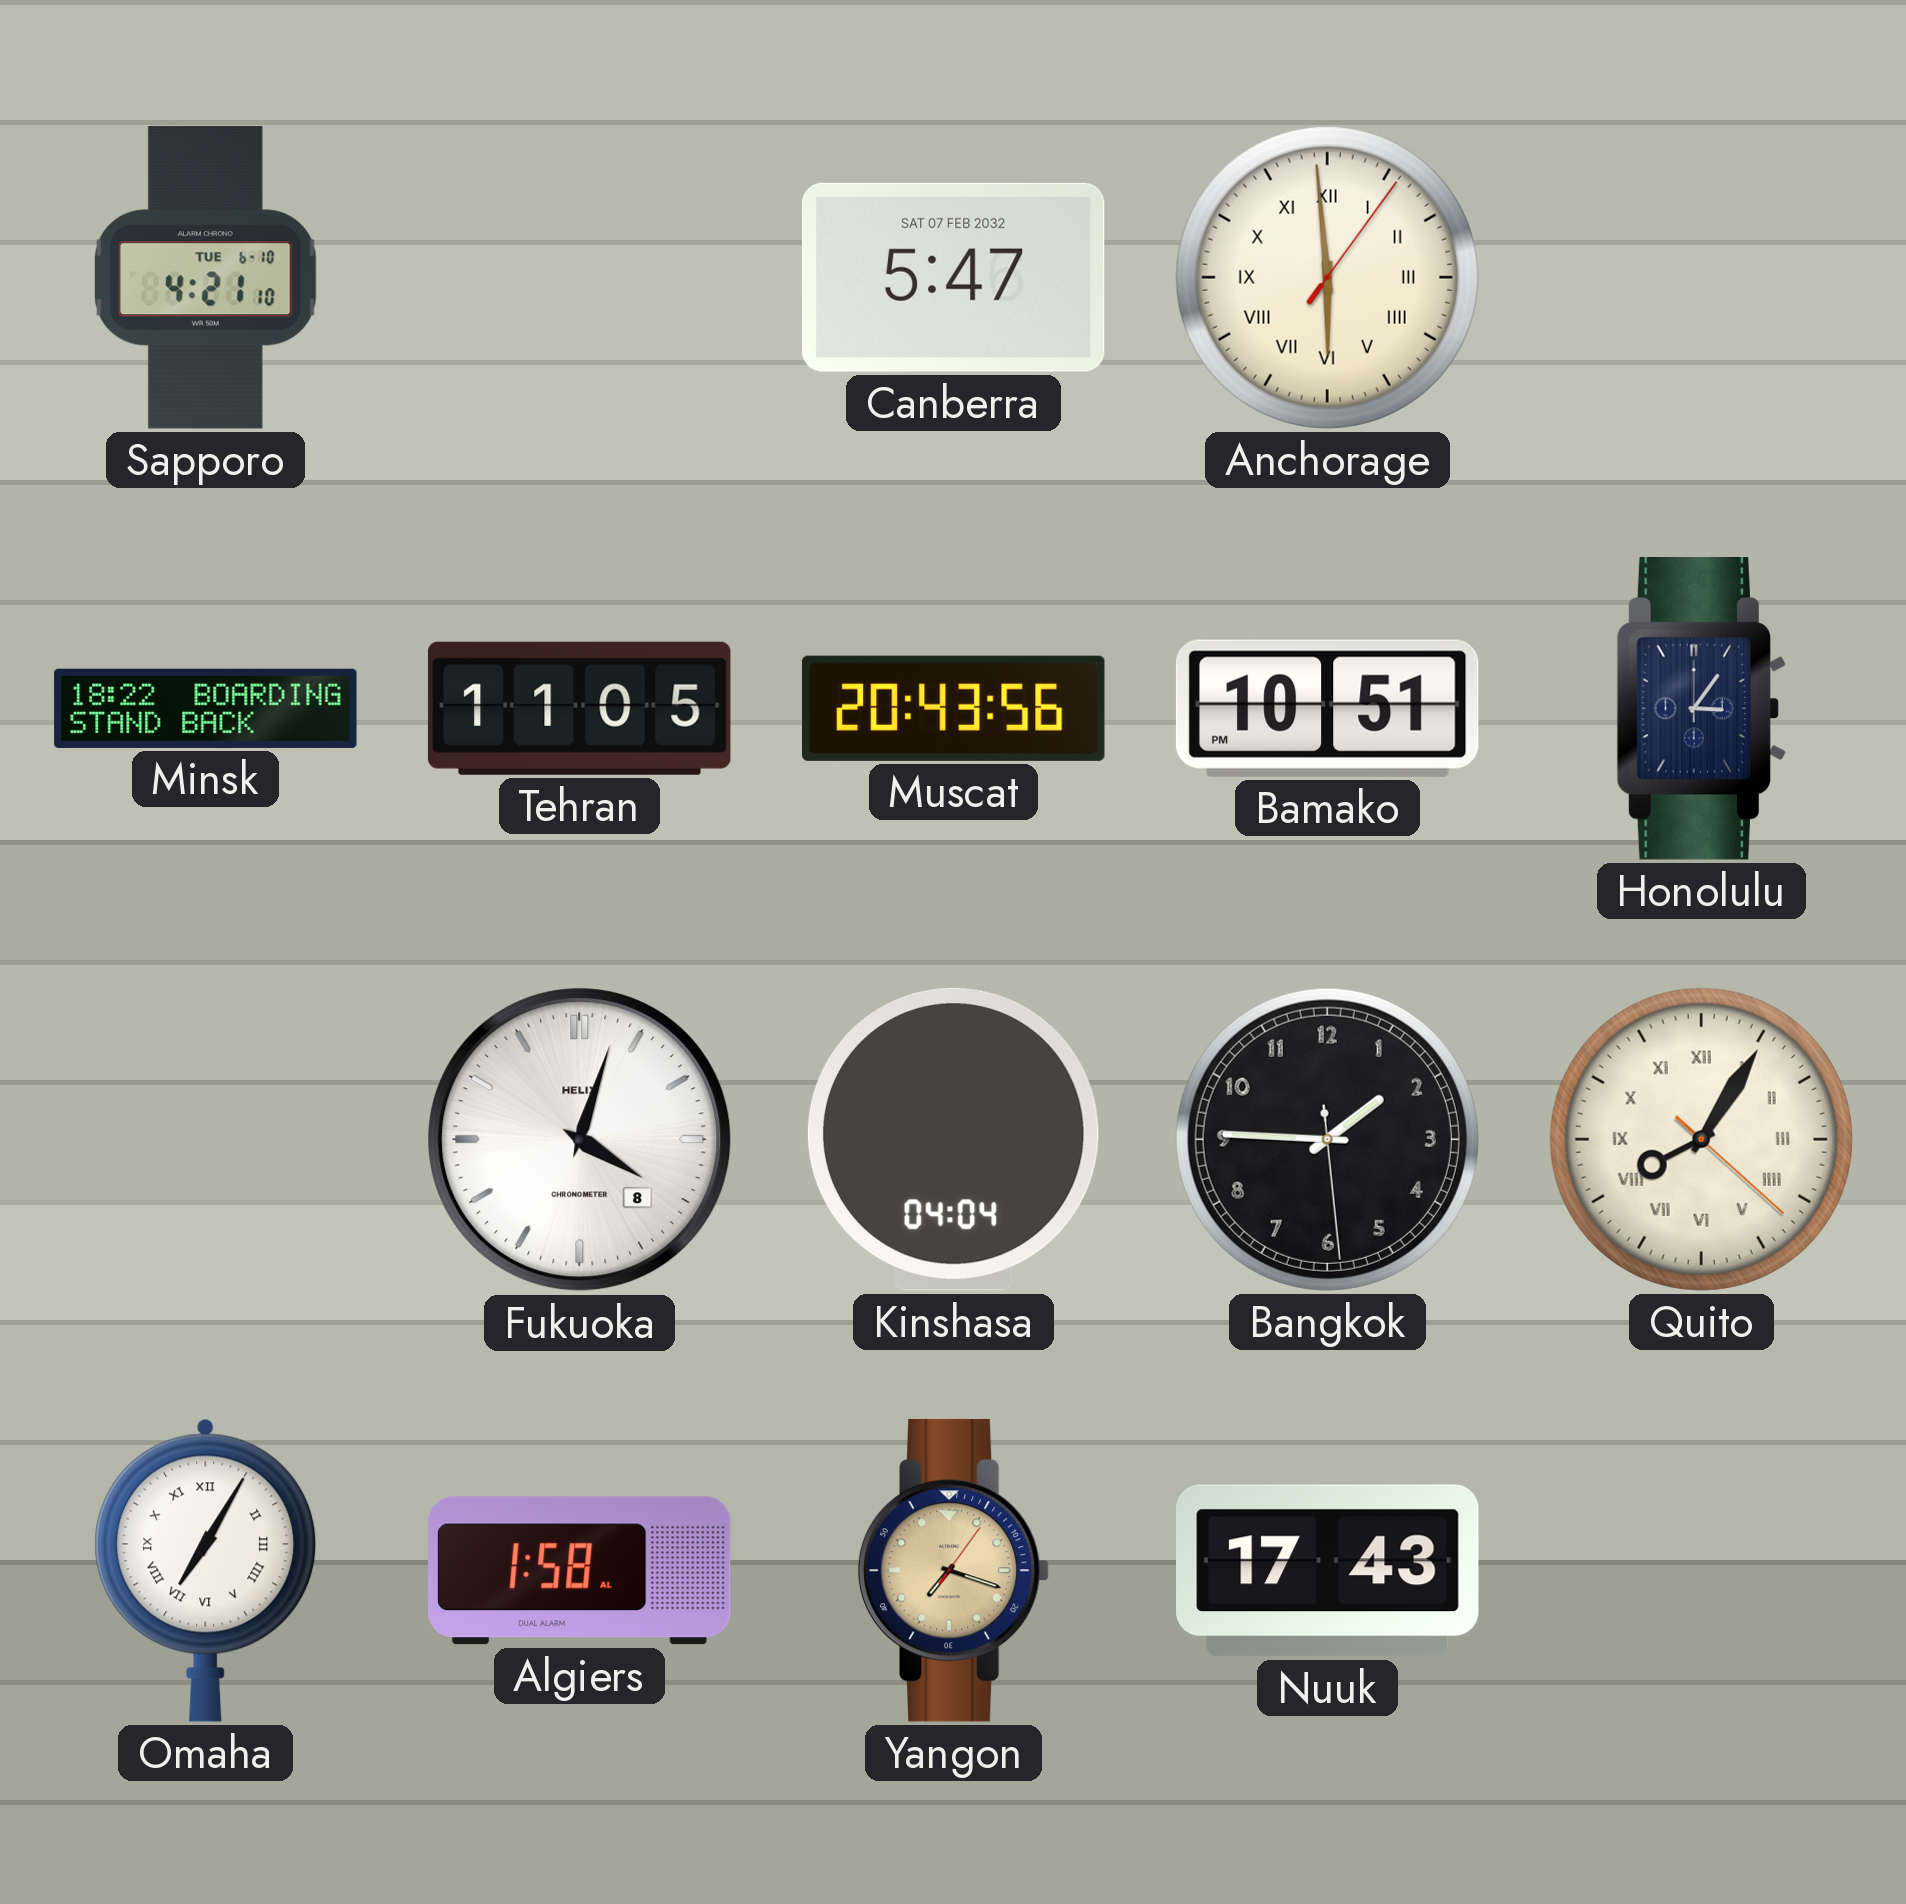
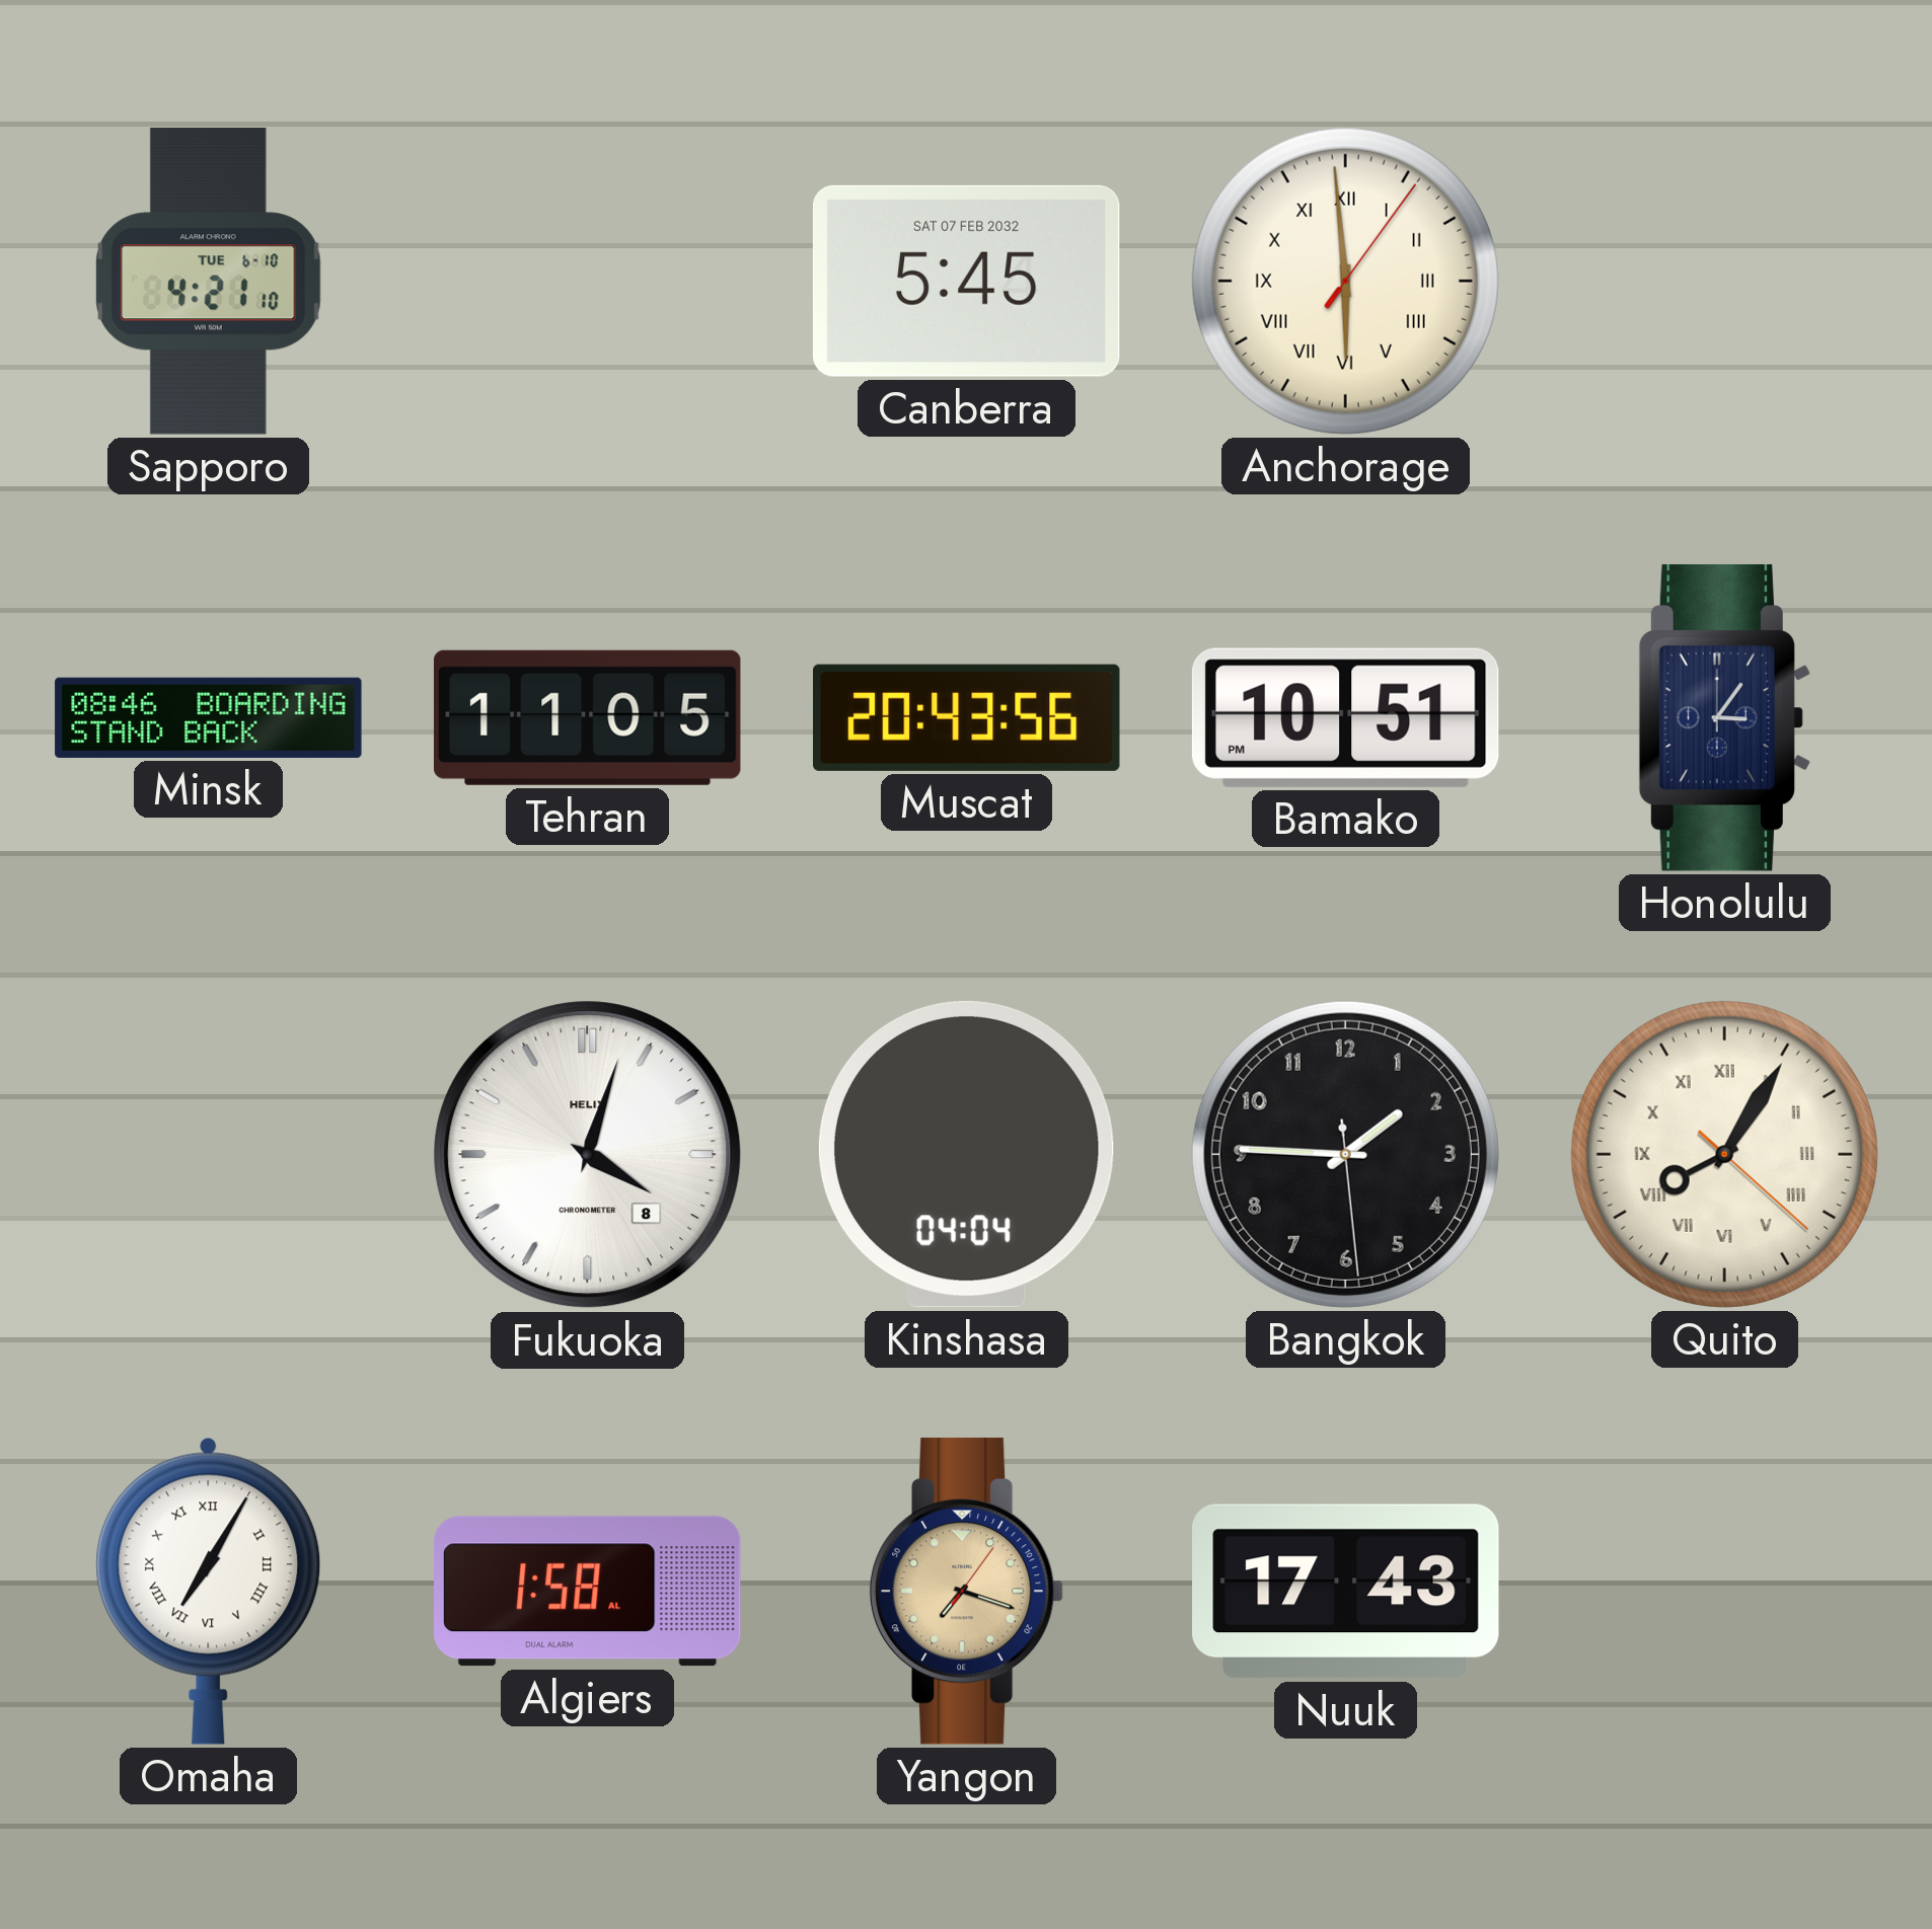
Canberra: 5:47 -> 5:45 (966, 281)
Minsk: 18:22 -> 08:46 (209, 717)
